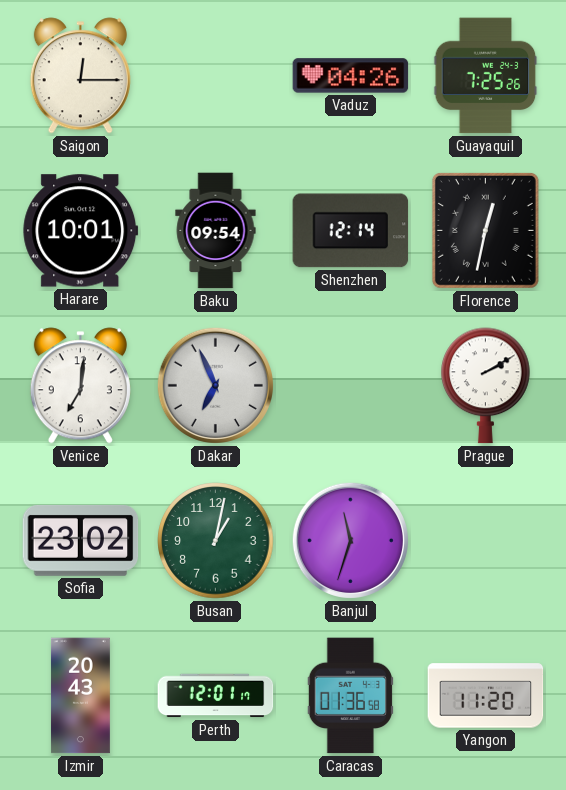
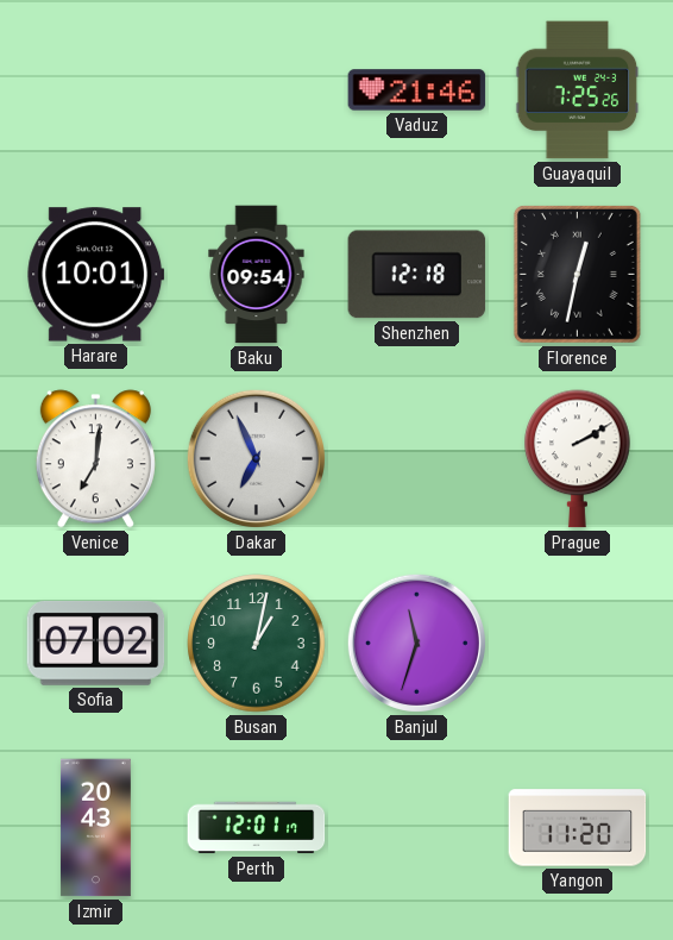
Saigon: 12:15 -> none (80, 76)
Vaduz: 04:26 -> 21:46 (417, 90)
Shenzhen: 12:14 -> 12:18 (417, 275)
Sofia: 23:02 -> 07:02 (96, 644)
Caracas: 01:36 -> none (350, 696)
